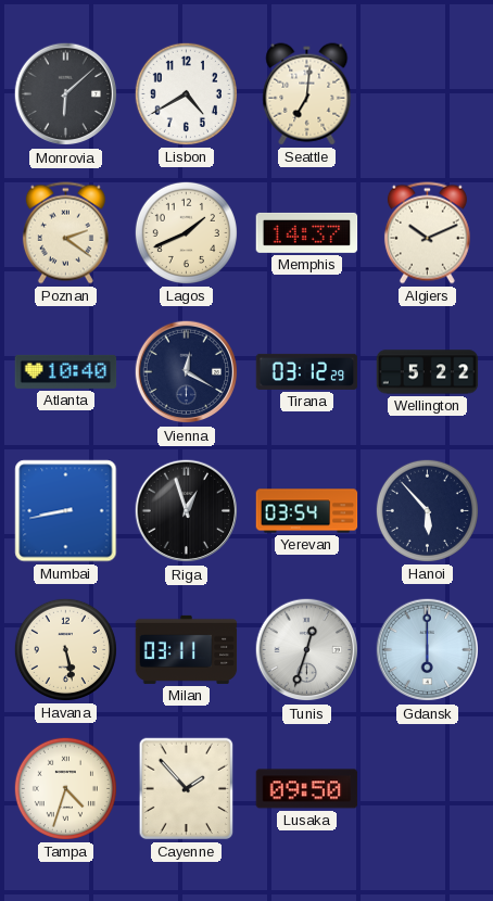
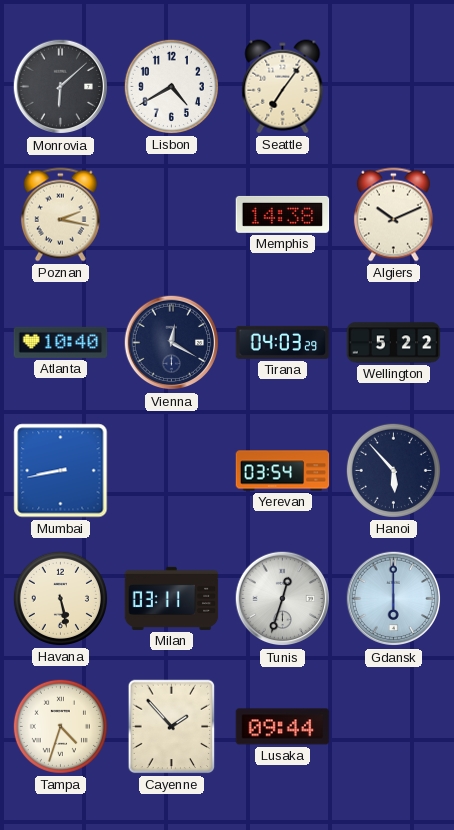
Seattle: 7:01 -> 7:06 (283, 87)
Poznan: 2:21 -> 2:17 (60, 215)
Lagos: 1:41 -> none (186, 232)
Memphis: 14:37 -> 14:38 (283, 214)
Tirana: 03:12 -> 04:03 (283, 342)
Riga: 12:57 -> none (187, 511)
Lusaka: 09:50 -> 09:44 (283, 727)
